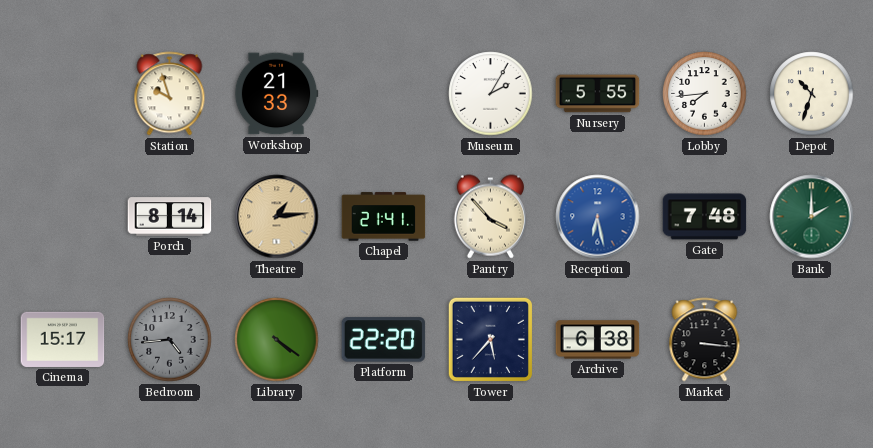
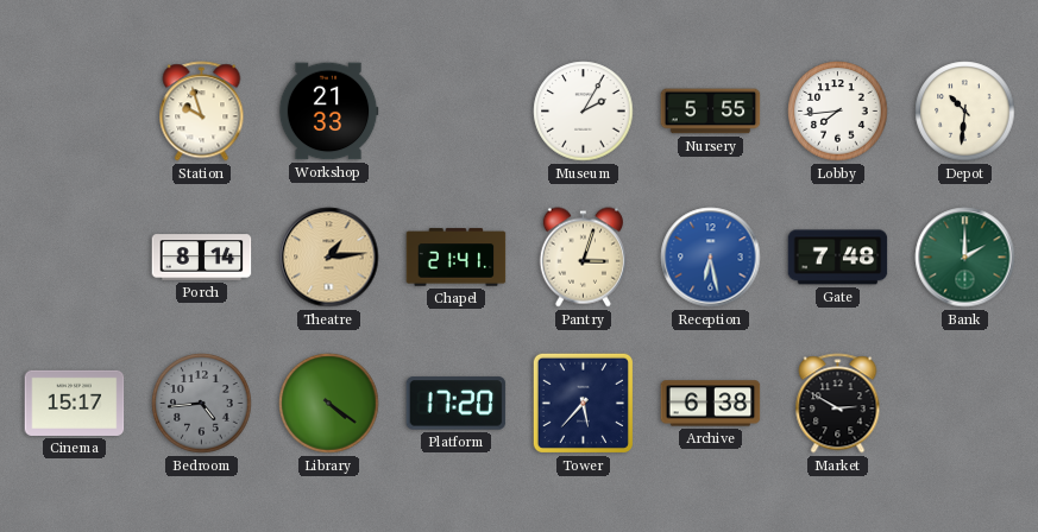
Depot: 10:33 -> 10:31 (965, 112)
Pantry: 3:53 -> 3:03 (583, 258)
Platform: 22:20 -> 17:20 (457, 404)
Market: 3:16 -> 2:50 (838, 404)
